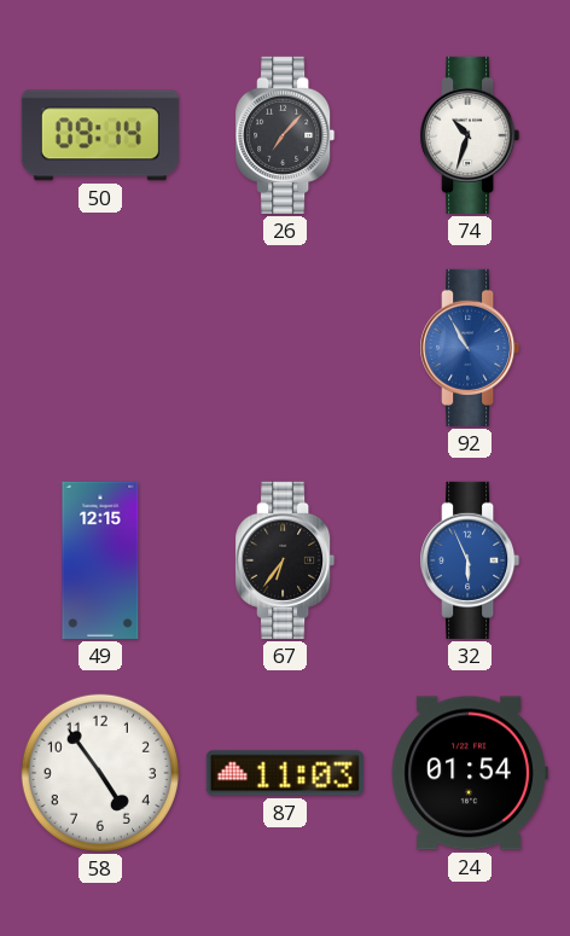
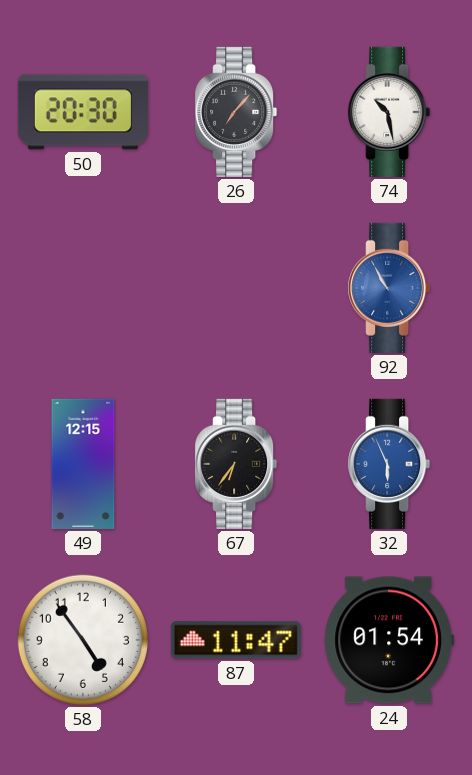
50: 09:14 -> 20:30 (83, 112)
74: 10:33 -> 10:28 (389, 112)
87: 11:03 -> 11:47 (236, 640)
